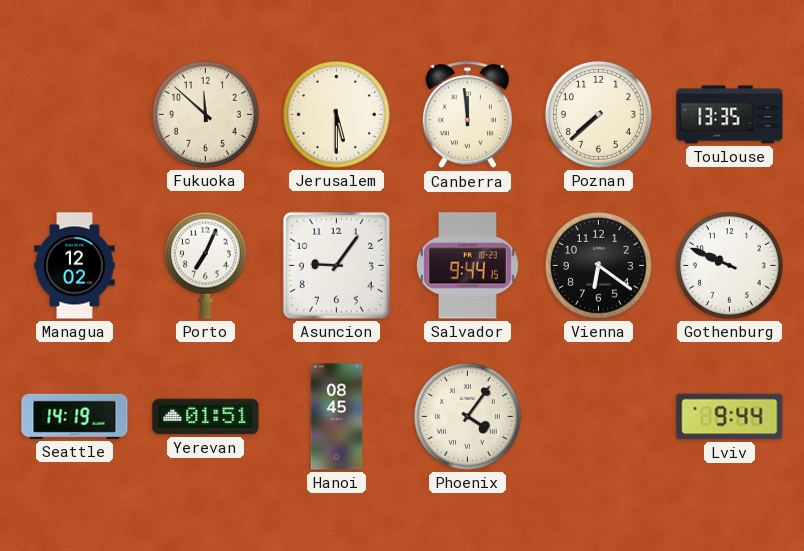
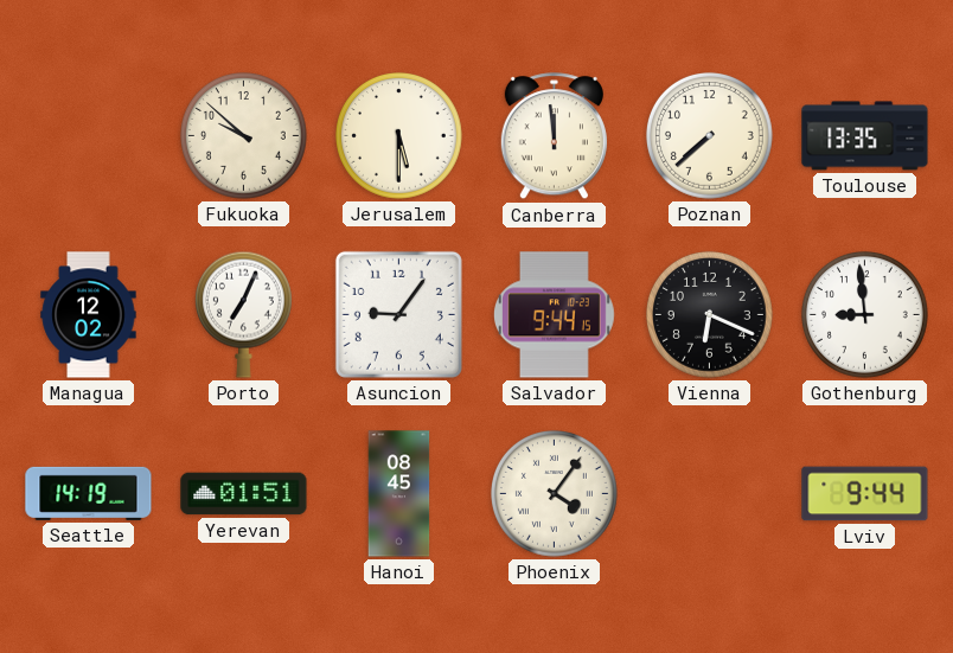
Fukuoka: 11:52 -> 9:52 (244, 136)
Vienna: 6:21 -> 6:19 (710, 315)
Gothenburg: 9:49 -> 8:59 (865, 315)
